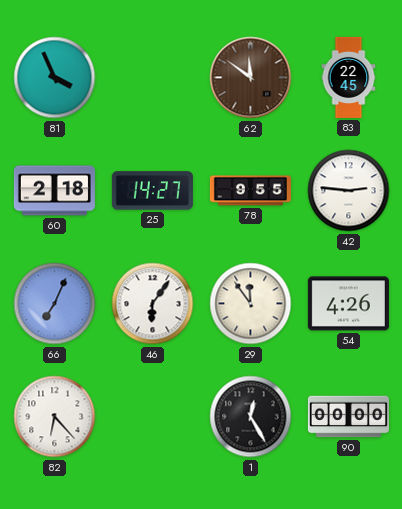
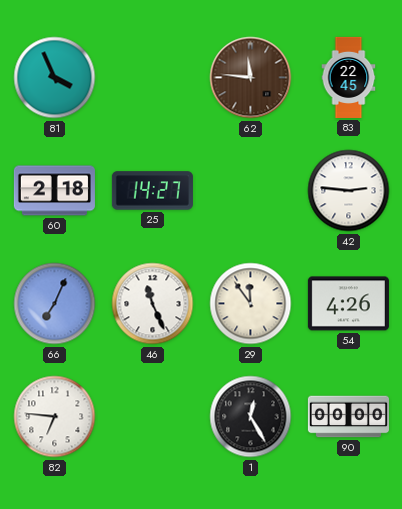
62: 11:51 -> 11:46 (251, 78)
78: 9:55 -> none (250, 191)
46: 6:06 -> 11:26 (153, 304)
82: 6:23 -> 6:46 (55, 417)
